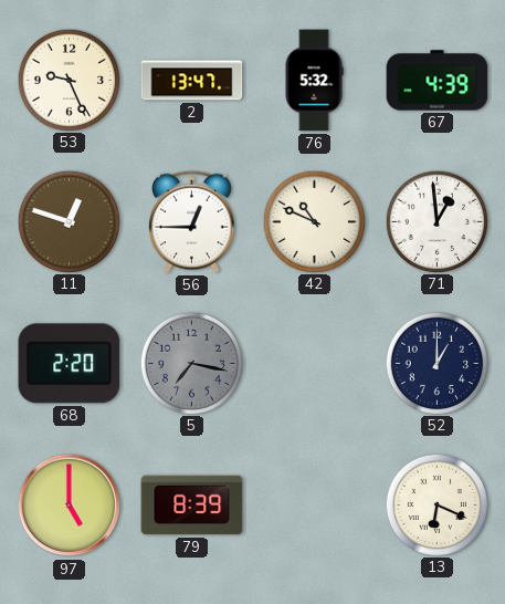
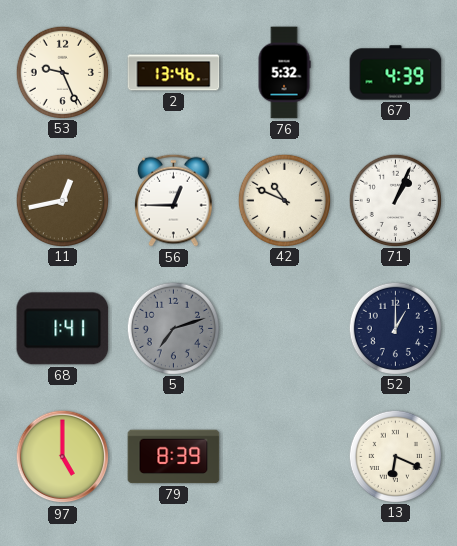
2: 13:47 -> 13:46 (174, 73)
11: 12:48 -> 12:43 (62, 200)
71: 12:59 -> 1:04 (395, 200)
68: 2:20 -> 1:41 (63, 329)
5: 7:17 -> 7:12 (173, 328)
